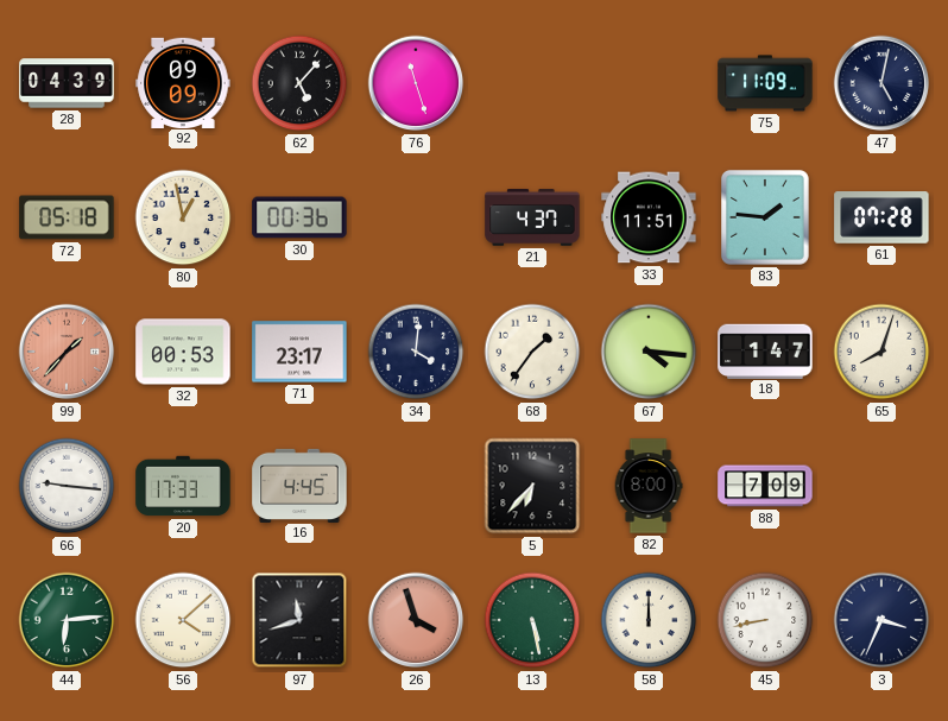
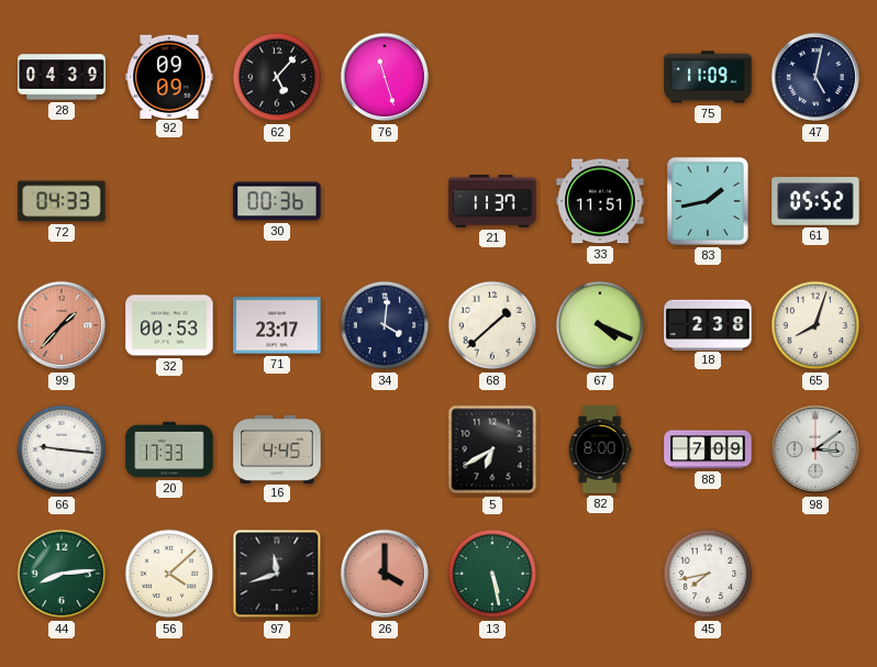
72: 05:18 -> 04:33 (62, 201)
80: 12:58 -> none (183, 217)
21: 4:37 -> 11:37 (492, 201)
83: 1:46 -> 1:43 (708, 201)
61: 07:28 -> 05:52 (815, 201)
68: 1:36 -> 1:38 (492, 325)
67: 4:16 -> 4:19 (600, 325)
18: 1:47 -> 2:38 (708, 324)
5: 6:37 -> 6:40 (492, 449)
98: none -> 3:09 (815, 449)
44: 6:14 -> 8:14 (62, 574)
26: 3:57 -> 4:00 (385, 574)
58: 12:00 -> none (649, 620)
45: 8:43 -> 7:43 (708, 574)
3: 3:34 -> none (881, 620)
